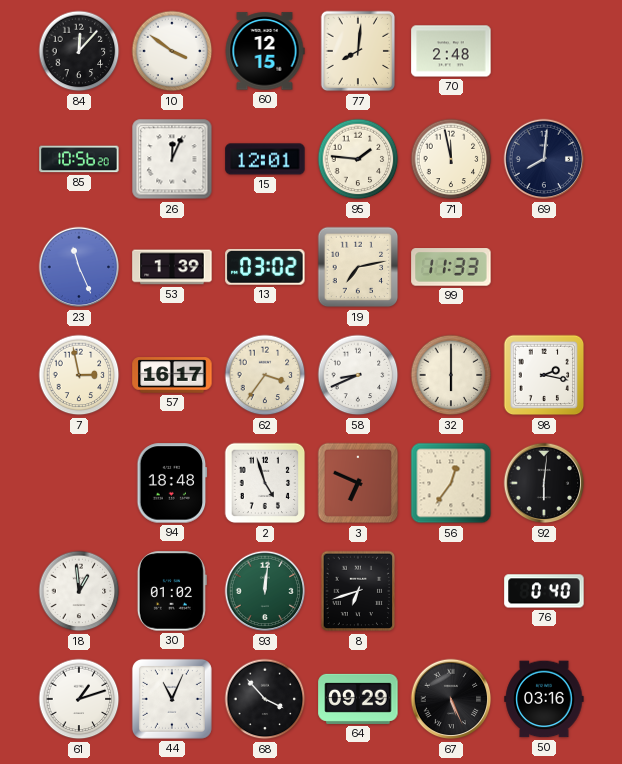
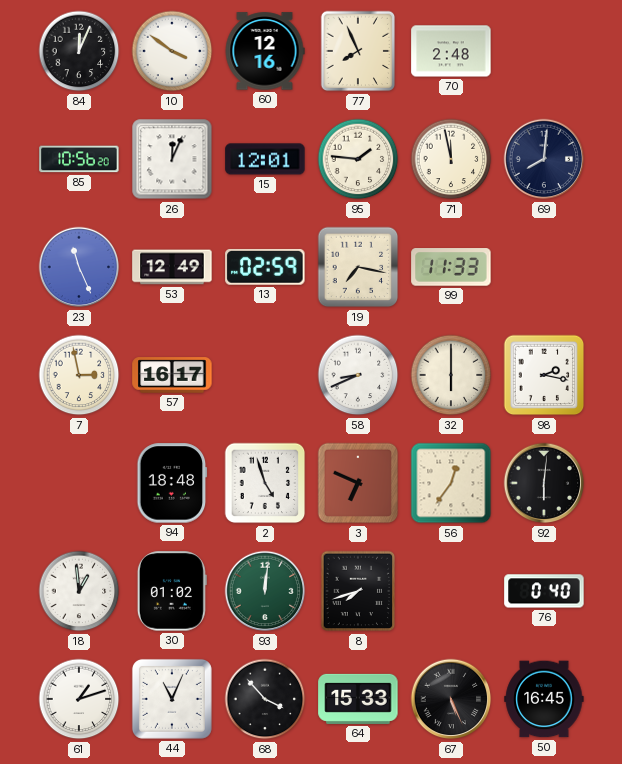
84: 12:07 -> 12:04 (79, 51)
60: 12:15 -> 12:16 (265, 51)
77: 8:01 -> 7:56 (358, 51)
53: 1:39 -> 12:49 (172, 267)
13: 03:02 -> 02:59 (265, 267)
19: 7:13 -> 7:17 (358, 267)
62: 3:36 -> none (265, 375)
8: 6:42 -> 7:42 (358, 591)
64: 09:29 -> 15:33 (358, 699)
50: 03:16 -> 16:45 (544, 699)
